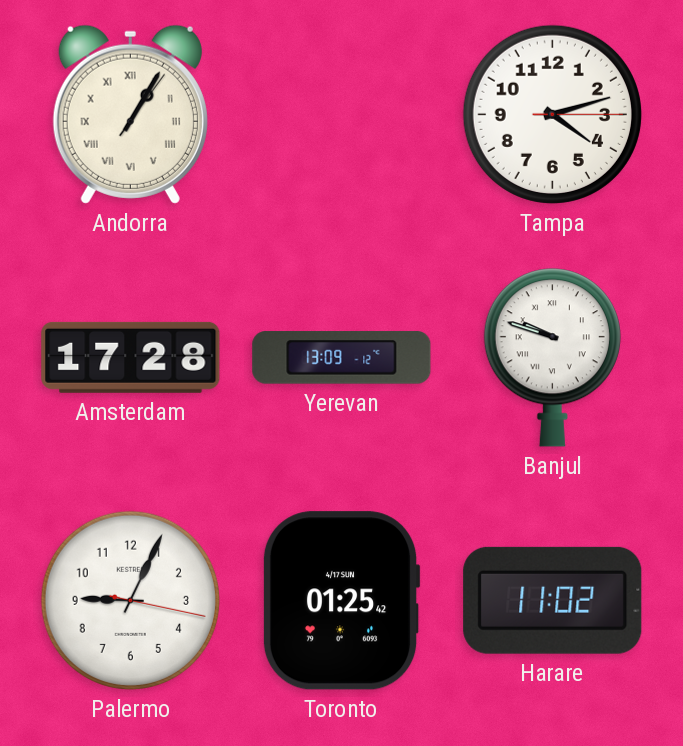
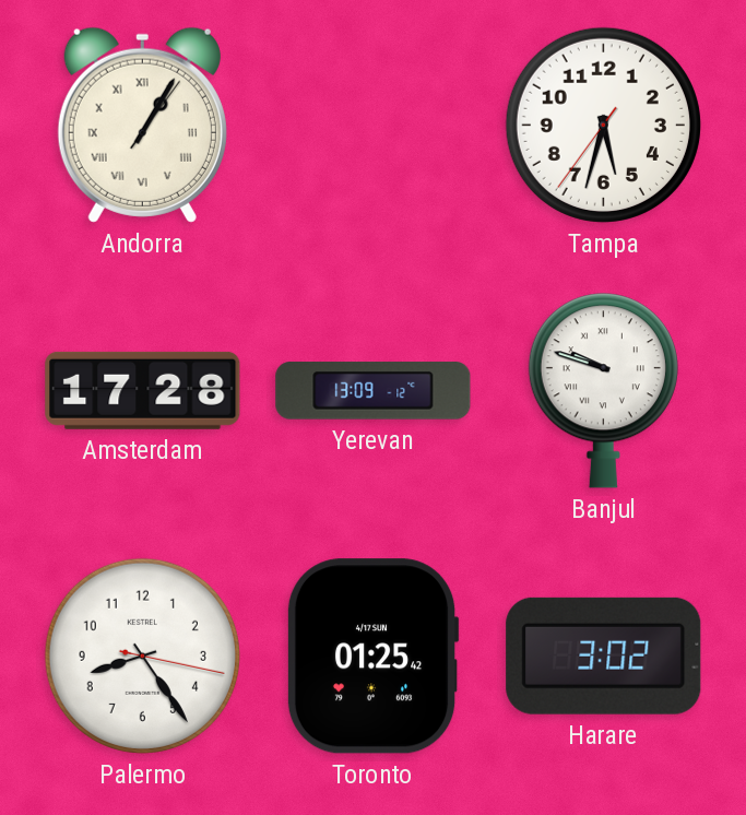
Tampa: 4:12 -> 5:32 (603, 125)
Palermo: 9:04 -> 8:24 (142, 655)
Harare: 11:02 -> 3:02 (604, 655)
